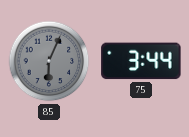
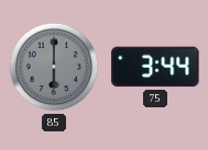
85: 6:04 -> 6:00 (54, 67)
